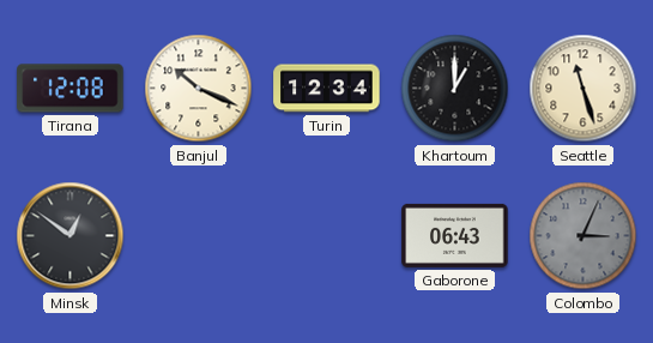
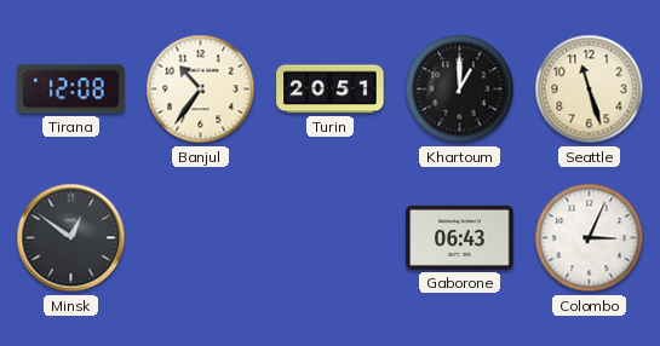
Banjul: 10:19 -> 10:36 (201, 90)
Turin: 12:34 -> 20:51 (331, 90)
Colombo dial: grey -> white (590, 238)
